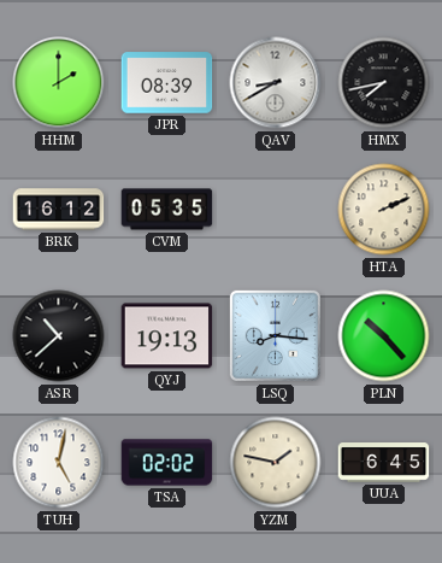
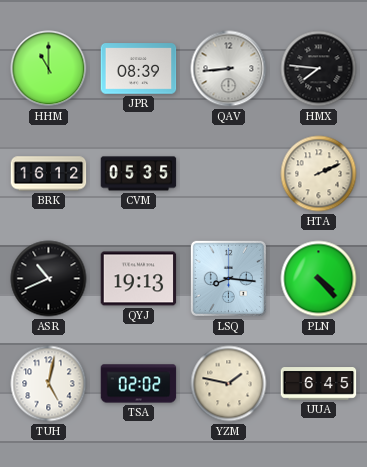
HHM: 2:00 -> 11:00 (49, 69)
QAV: 8:40 -> 8:44 (229, 69)
HMX: 7:43 -> 7:46 (319, 69)
ASR: 10:38 -> 10:41 (49, 279)
PLN: 10:23 -> 4:23 (319, 279)
